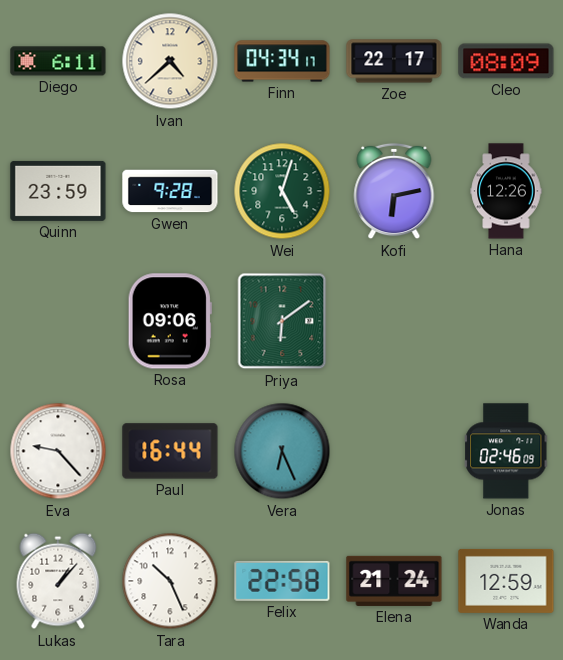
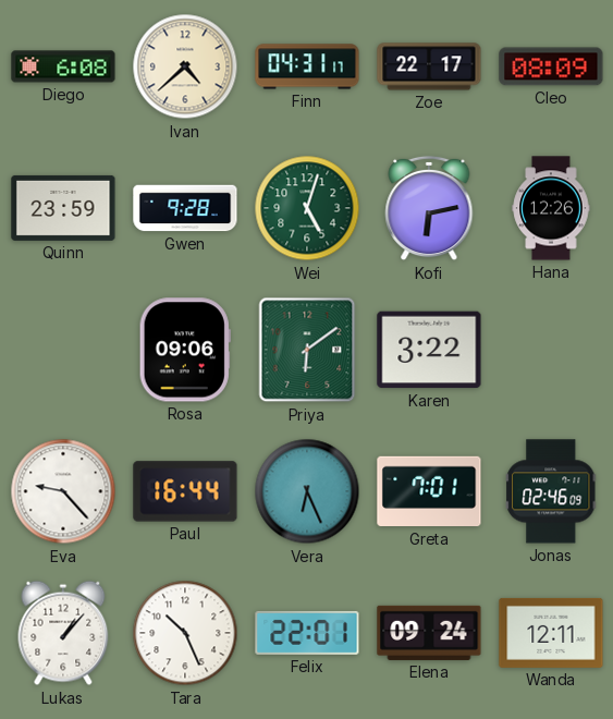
Diego: 6:11 -> 6:08 (63, 66)
Finn: 04:34 -> 04:31 (307, 66)
Karen: none -> 3:22 (429, 350)
Greta: none -> 7:01 (429, 491)
Felix: 22:58 -> 22:01 (307, 633)
Elena: 21:24 -> 09:24 (429, 633)
Wanda: 12:59 -> 12:11 (551, 633)
